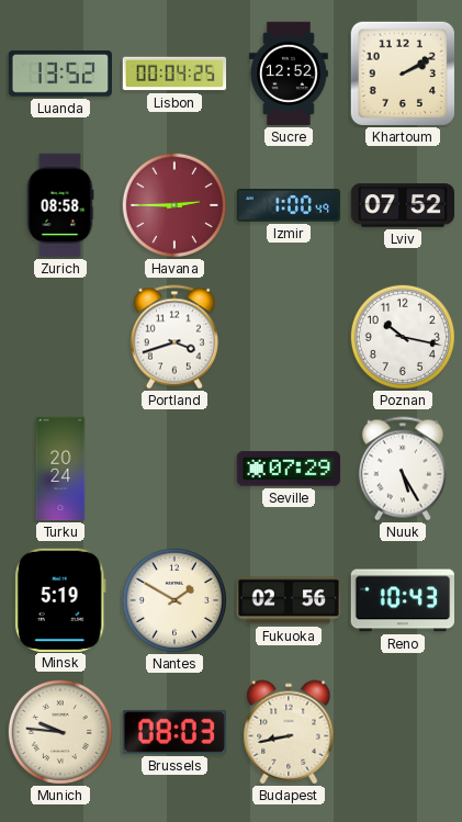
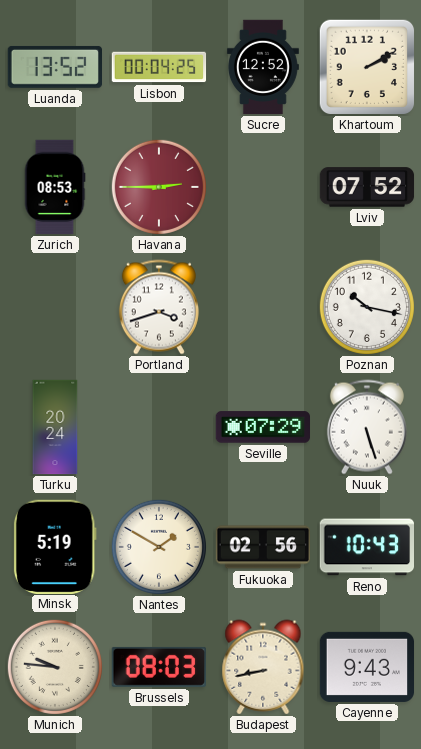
Zurich: 08:58 -> 08:53 (55, 187)
Izmir: 1:00 -> none (289, 206)
Nuuk: 5:25 -> 5:27 (367, 427)
Cayenne: none -> 9:43 (367, 667)
